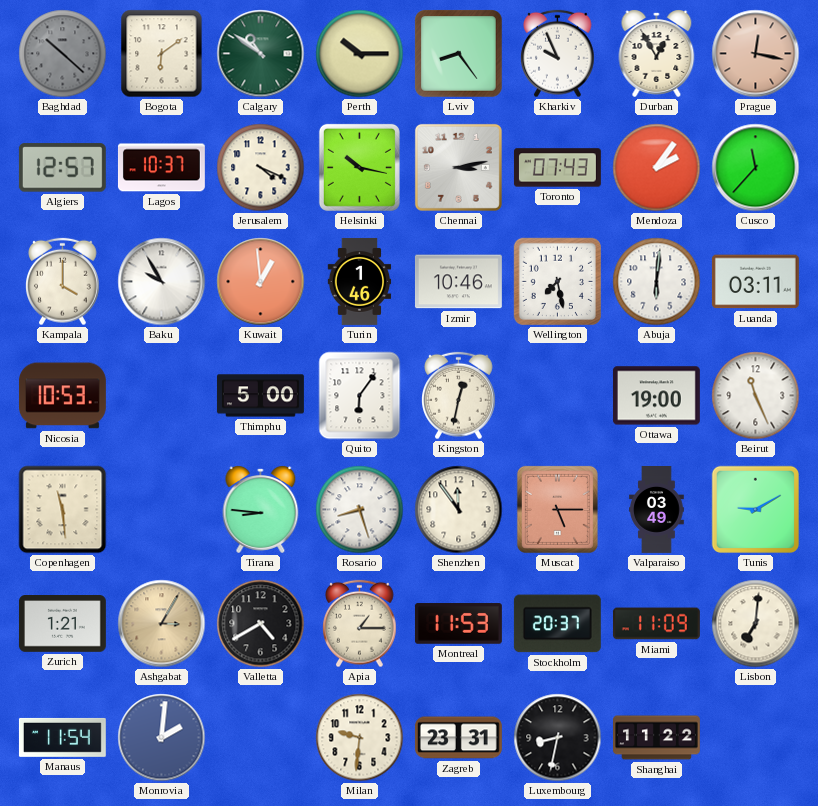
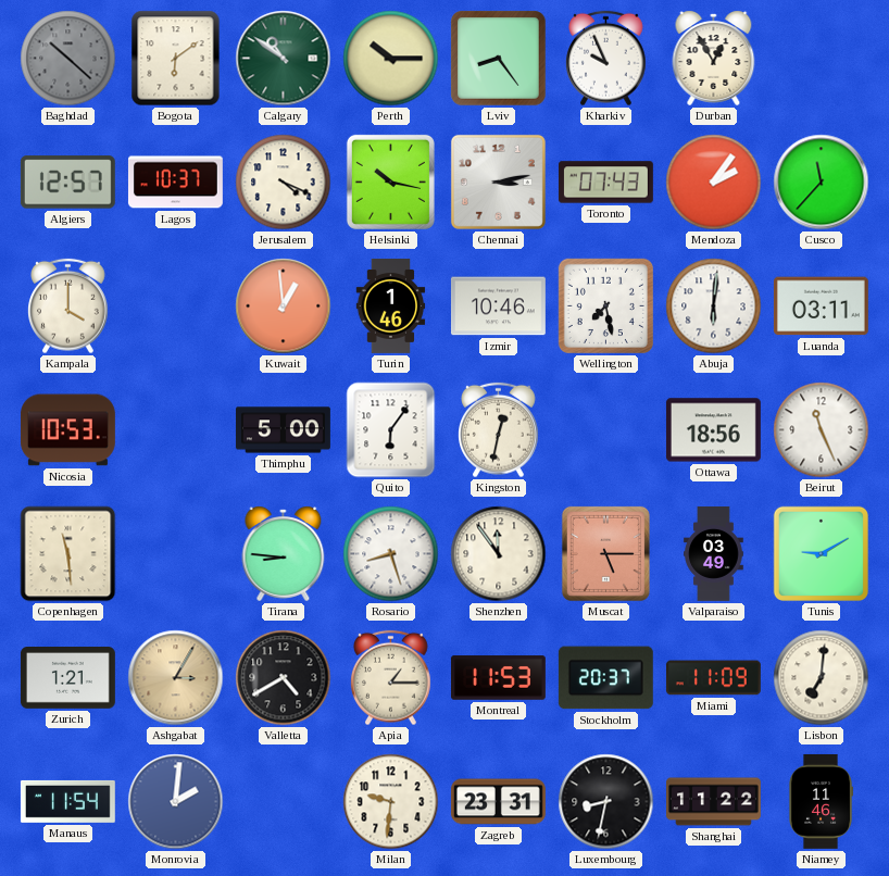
Prague: 12:17 -> none (756, 54)
Baku: 9:55 -> none (162, 282)
Ottawa: 19:00 -> 18:56 (713, 430)
Niamey: none -> 11:46 (819, 801)
